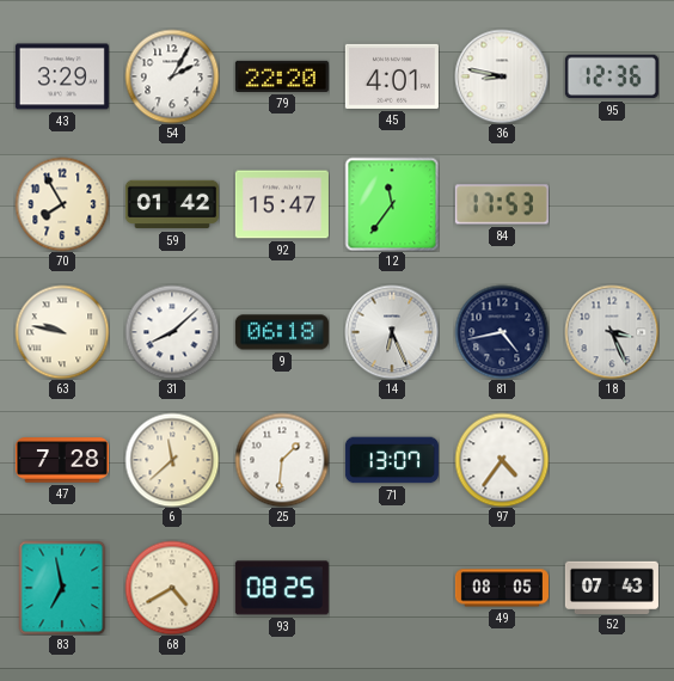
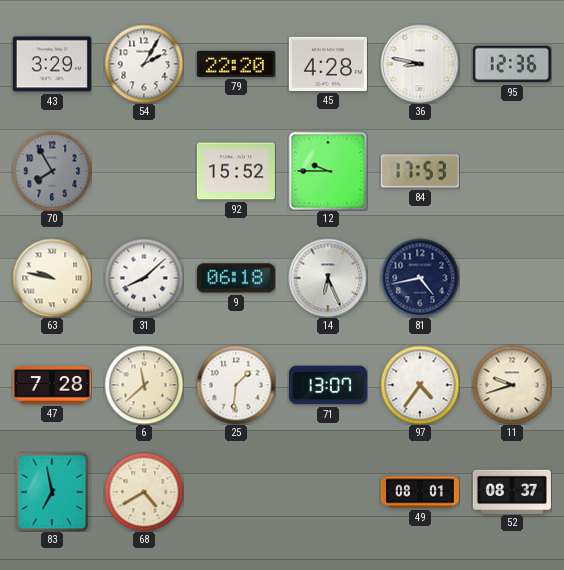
45: 4:01 -> 4:28 (328, 64)
70 dial: cream -> grey (52, 171)
59: 01:42 -> none (172, 204)
92: 15:47 -> 15:52 (236, 171)
12: 11:36 -> 9:45 (328, 171)
18: 3:26 -> none (612, 332)
11: none -> 9:42 (512, 385)
93: 08:25 -> none (282, 588)
49: 08:05 -> 08:01 (420, 492)
52: 07:43 -> 08:37 (512, 491)
